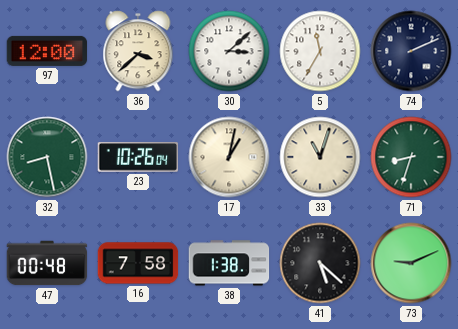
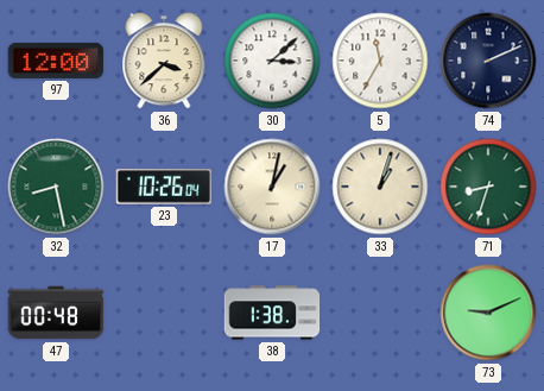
33: 11:03 -> 1:03 (380, 187)
16: 7:58 -> none (138, 263)
41: 5:22 -> none (320, 263)
